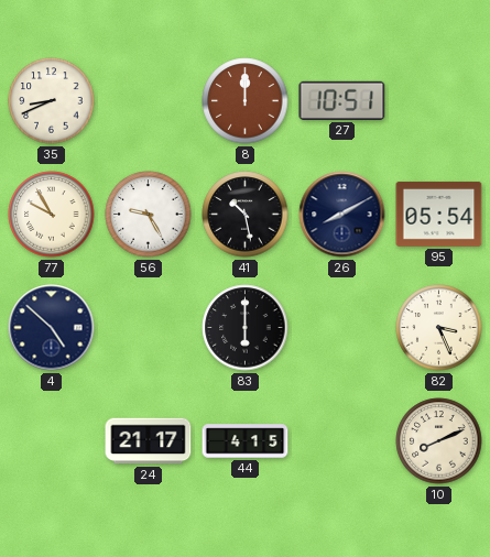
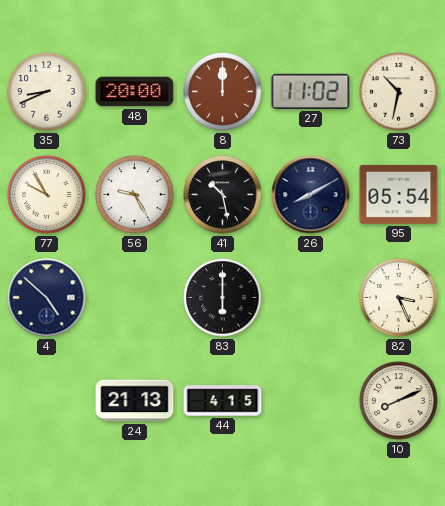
48: none -> 20:00 (135, 92)
27: 10:51 -> 11:02 (311, 91)
73: none -> 10:32 (399, 92)
24: 21:17 -> 21:13 (135, 401)
